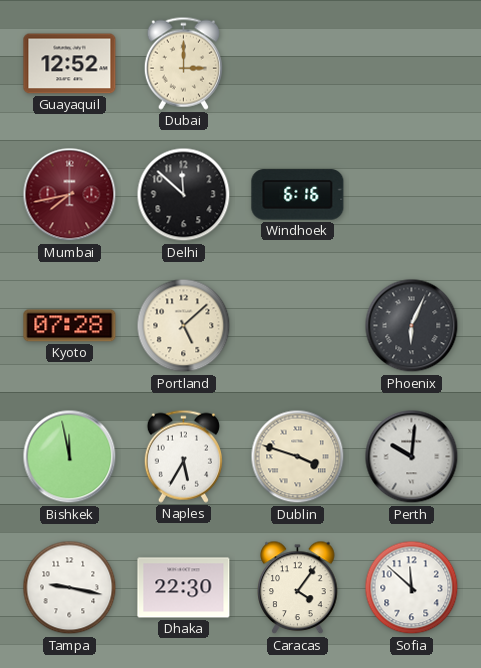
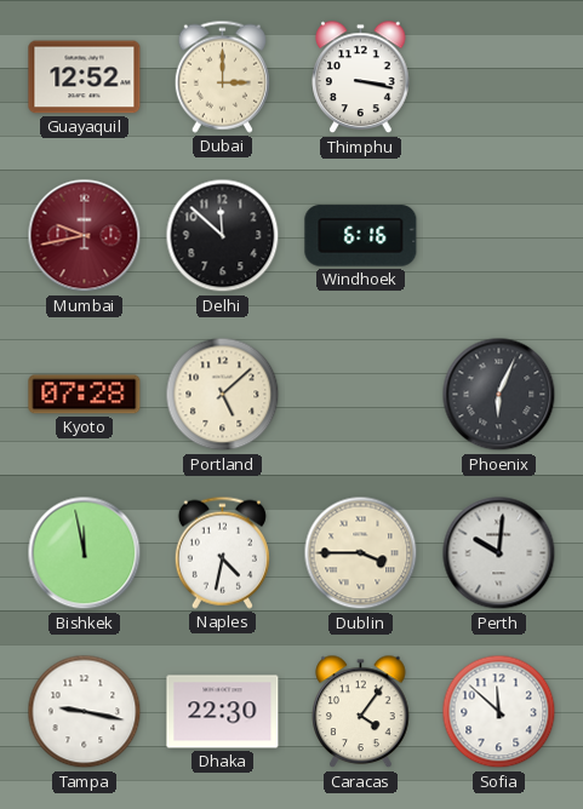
Thimphu: none -> 3:17 (361, 78)
Mumbai: 7:43 -> 9:43 (85, 236)
Naples: 5:35 -> 4:32 (222, 552)
Dublin: 3:48 -> 3:45 (361, 553)
